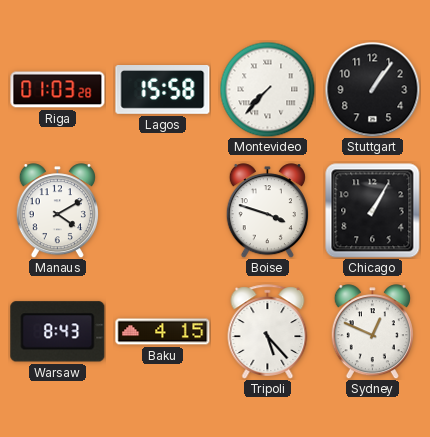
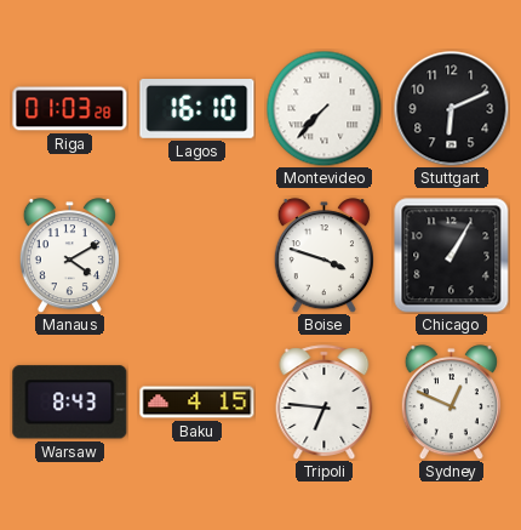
Lagos: 15:58 -> 16:10 (197, 109)
Stuttgart: 1:06 -> 6:11 (451, 108)
Tripoli: 5:23 -> 6:46 (325, 403)
